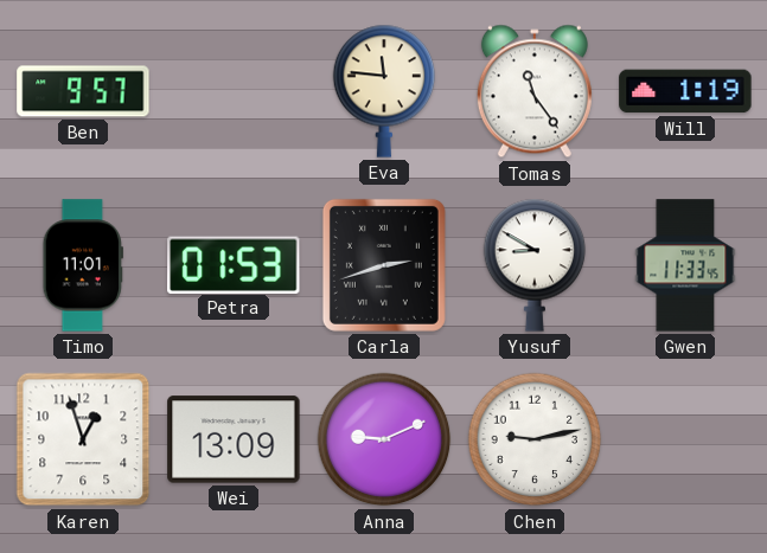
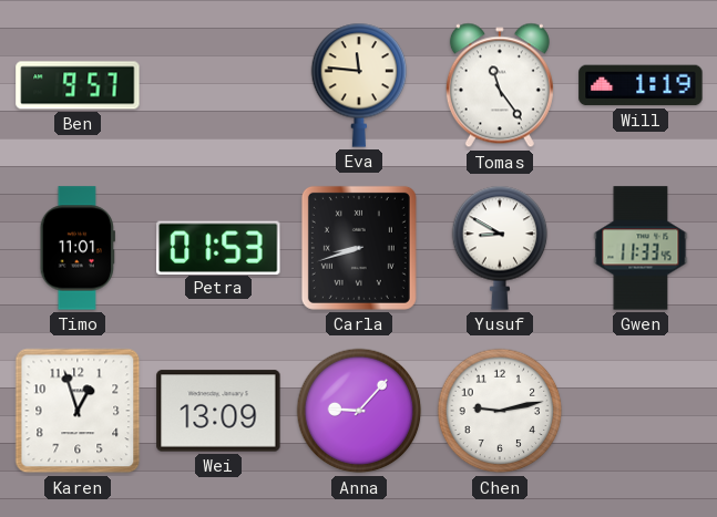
Carla: 2:42 -> 8:42 (359, 248)
Anna: 9:11 -> 9:07 (359, 411)
